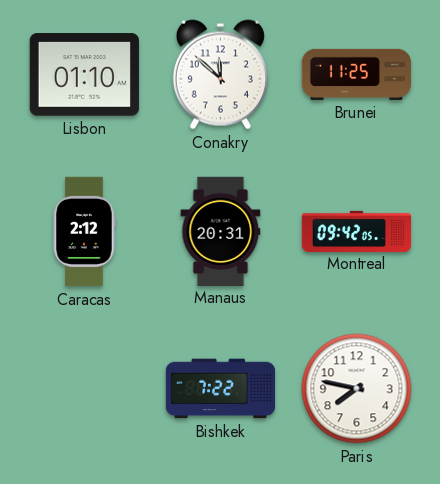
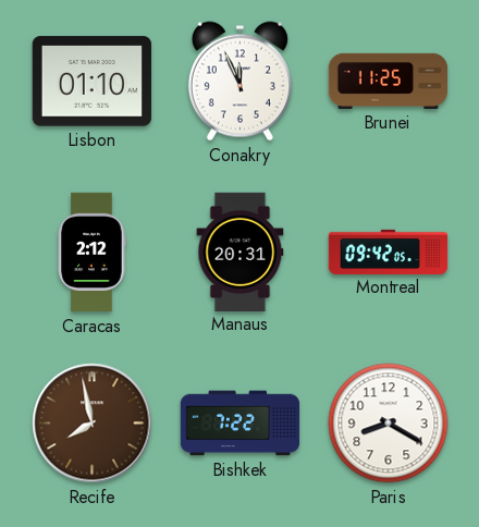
Conakry: 11:52 -> 11:56 (239, 82)
Recife: none -> 7:58 (93, 424)
Paris: 7:47 -> 8:20 (389, 424)
